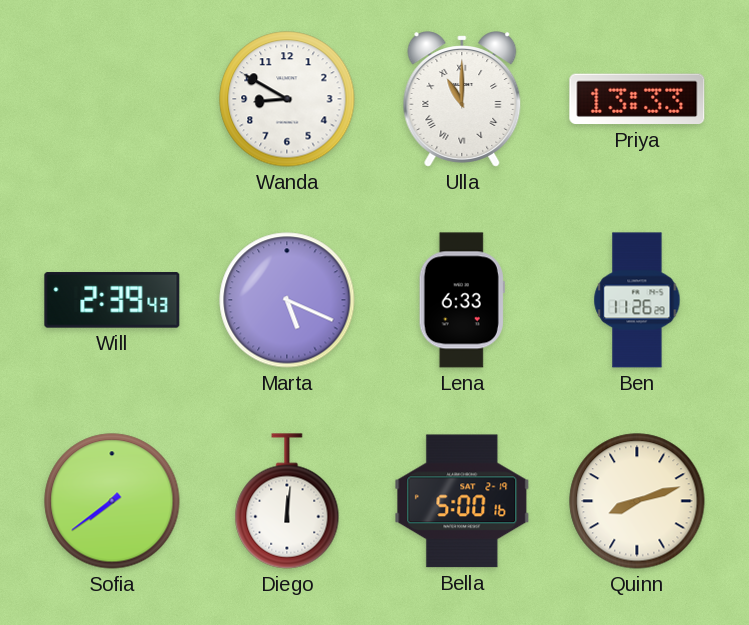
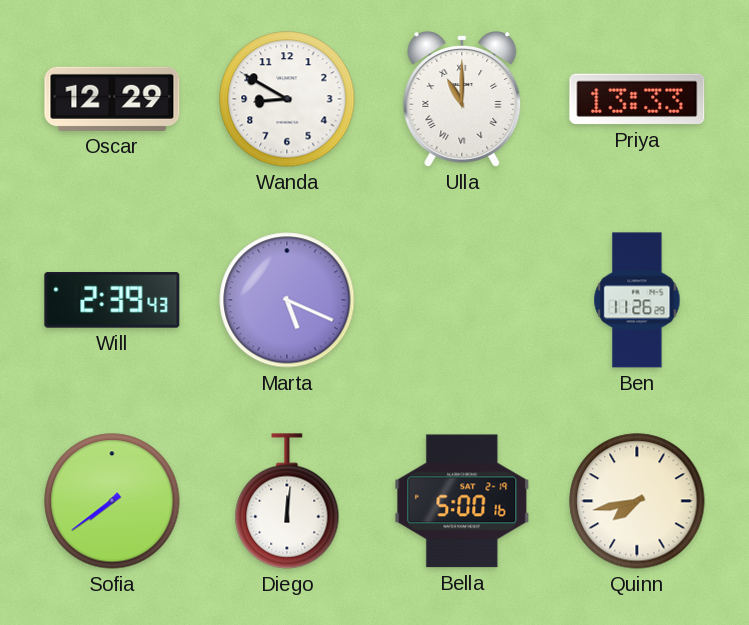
Oscar: none -> 12:29 (112, 99)
Lena: 6:33 -> none (462, 300)
Quinn: 8:12 -> 7:43 (637, 501)
